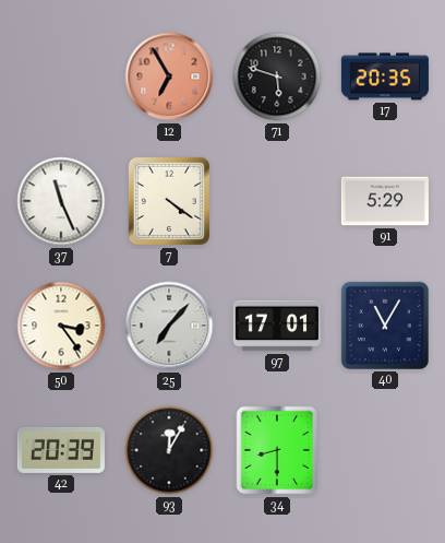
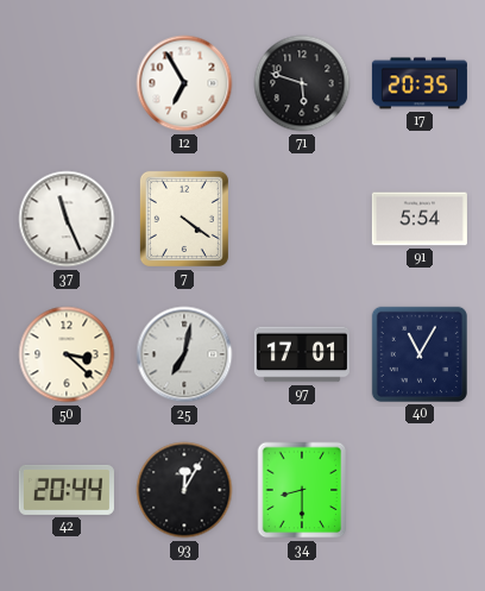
12 dial: salmon -> white (184, 83)
91: 5:29 -> 5:54 (420, 219)
50: 3:24 -> 3:22 (67, 354)
25: 7:07 -> 7:02 (184, 354)
42: 20:39 -> 20:44 (67, 490)
